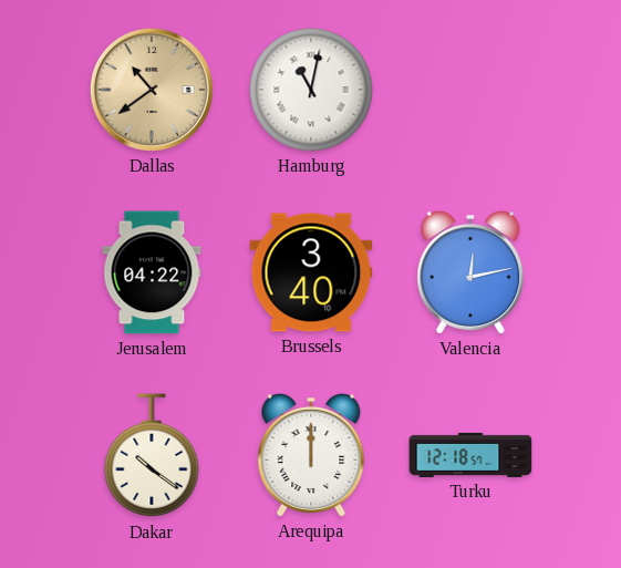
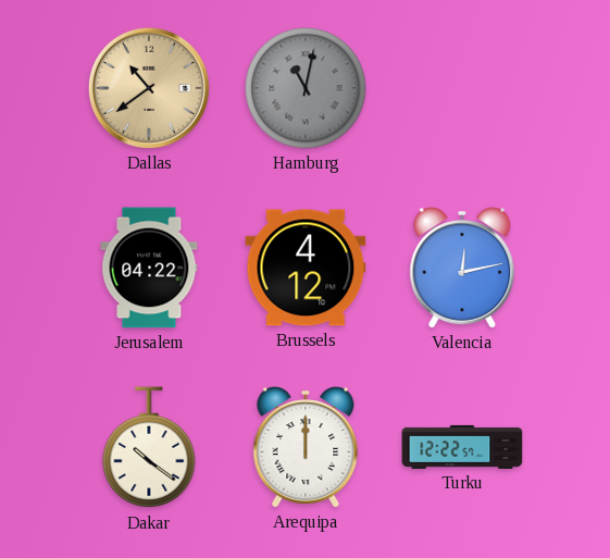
Hamburg dial: white -> grey (306, 88)
Brussels: 3:40 -> 4:12 (306, 268)
Turku: 12:18 -> 12:22 (462, 447)
